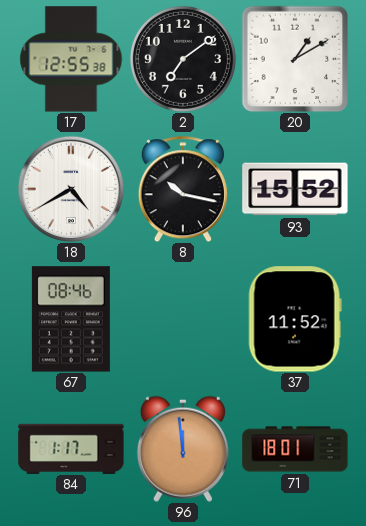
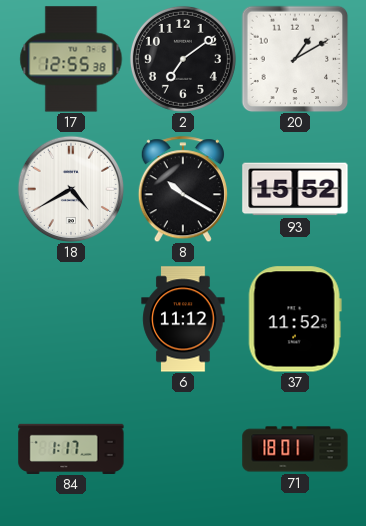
8: 10:17 -> 10:20 (183, 189)
67: 08:46 -> none (71, 319)
6: none -> 11:12 (183, 319)
96: 11:59 -> none (183, 449)
